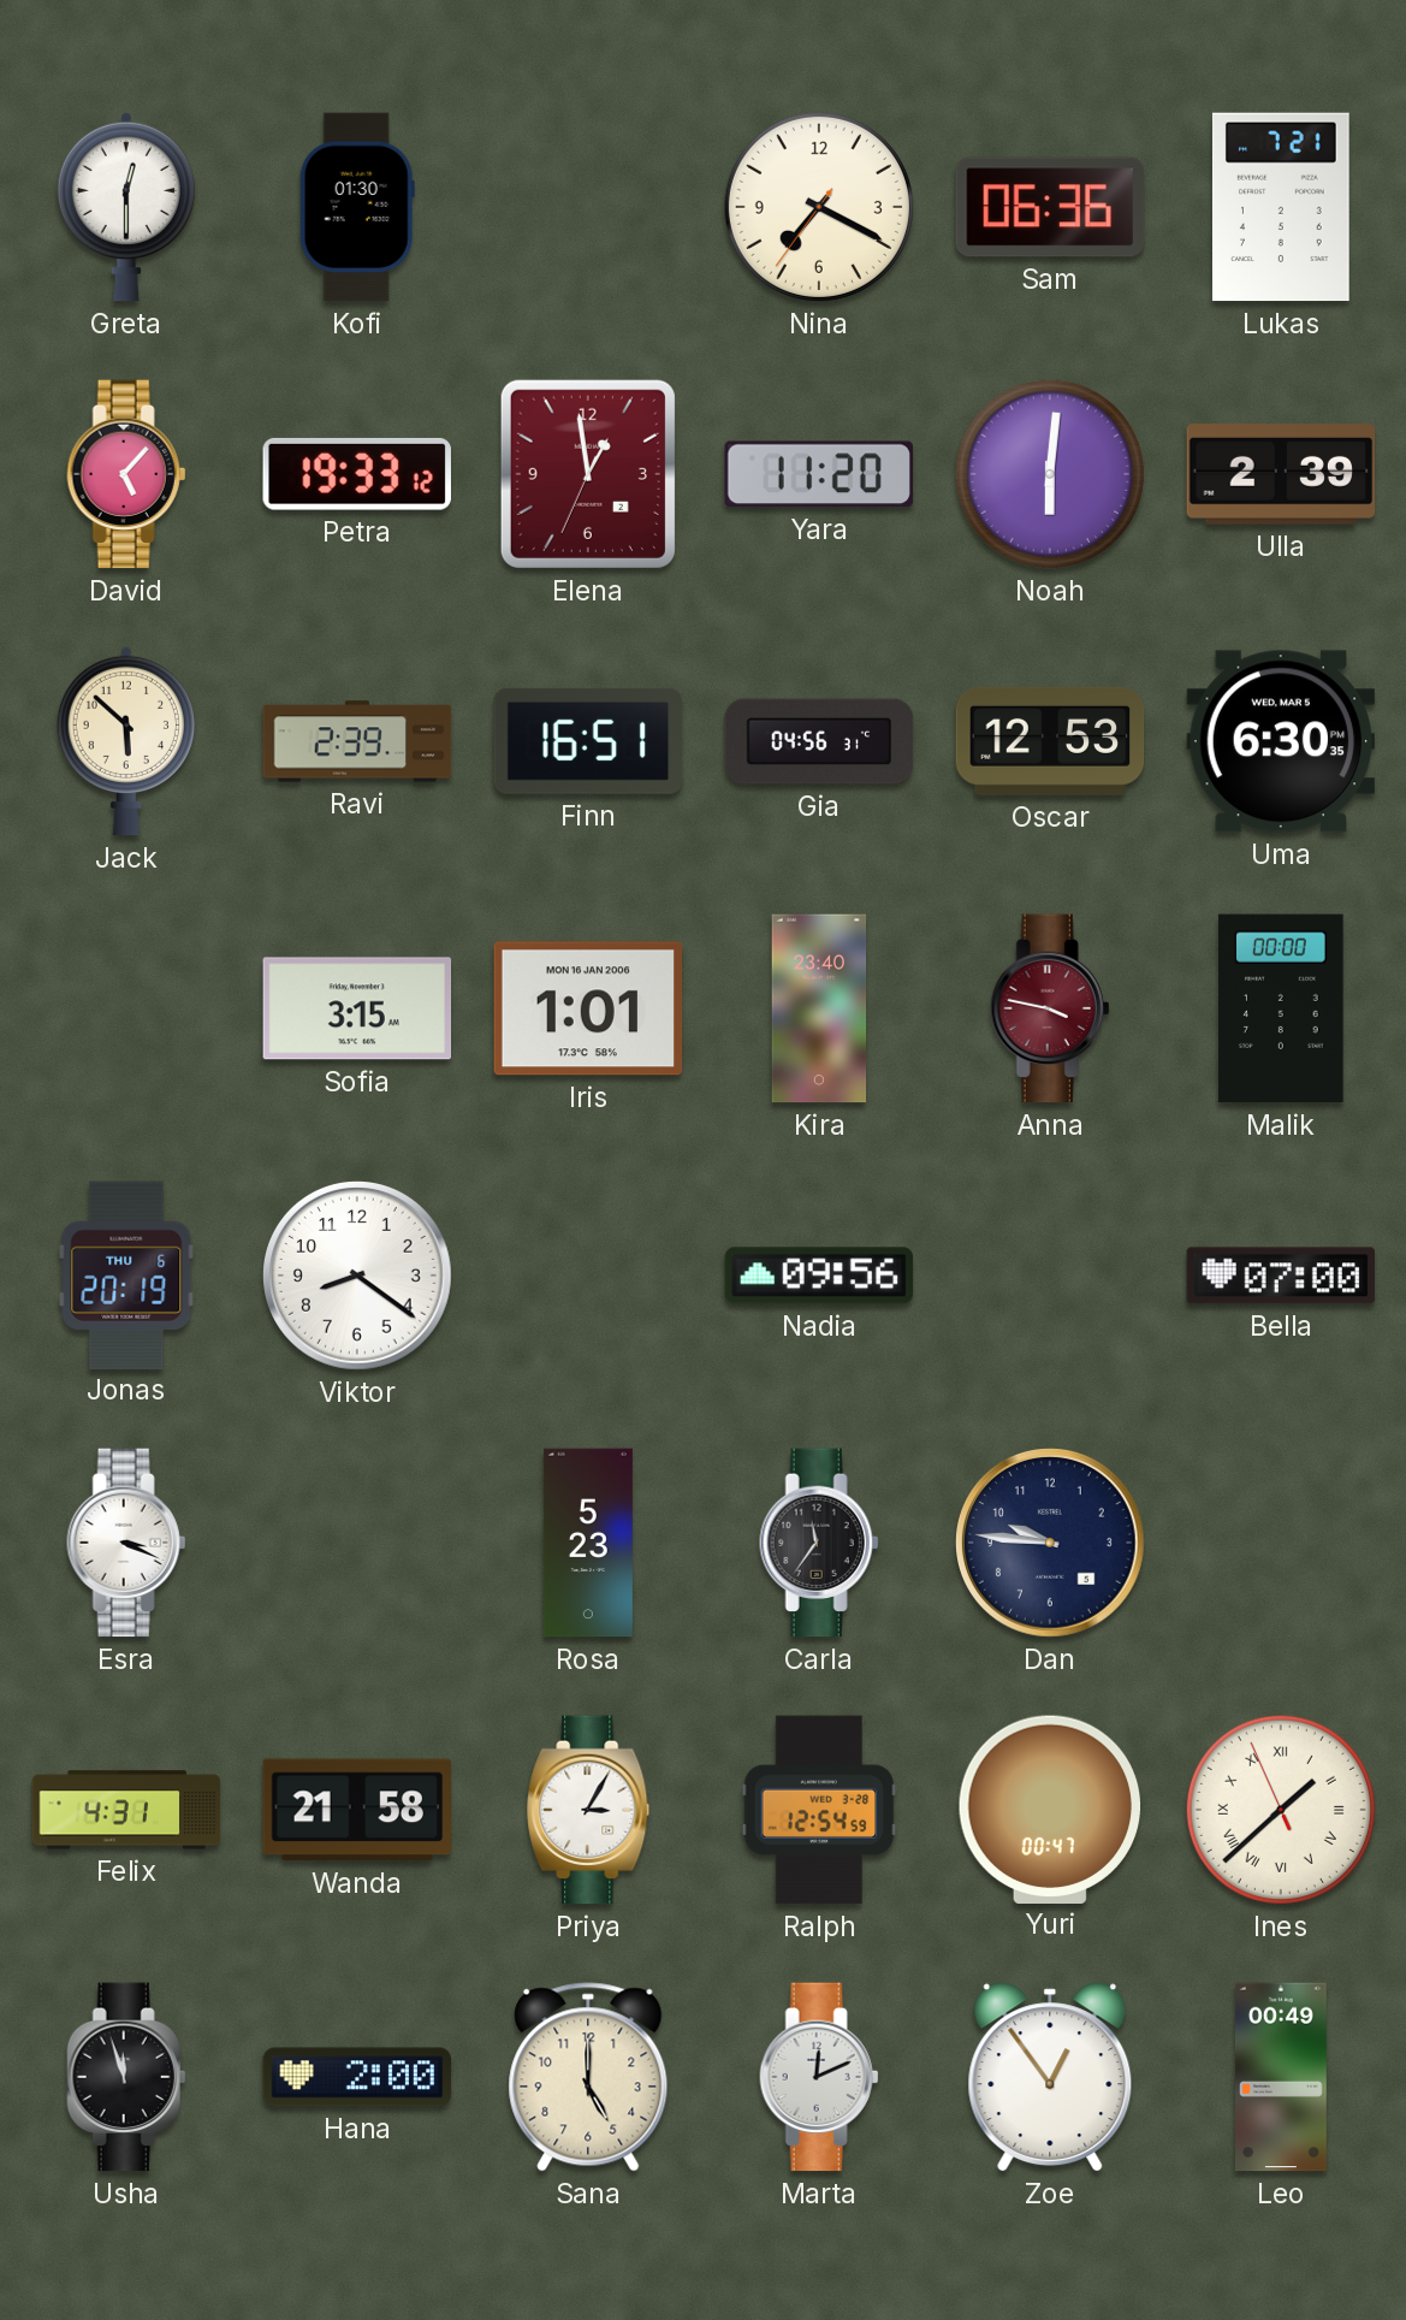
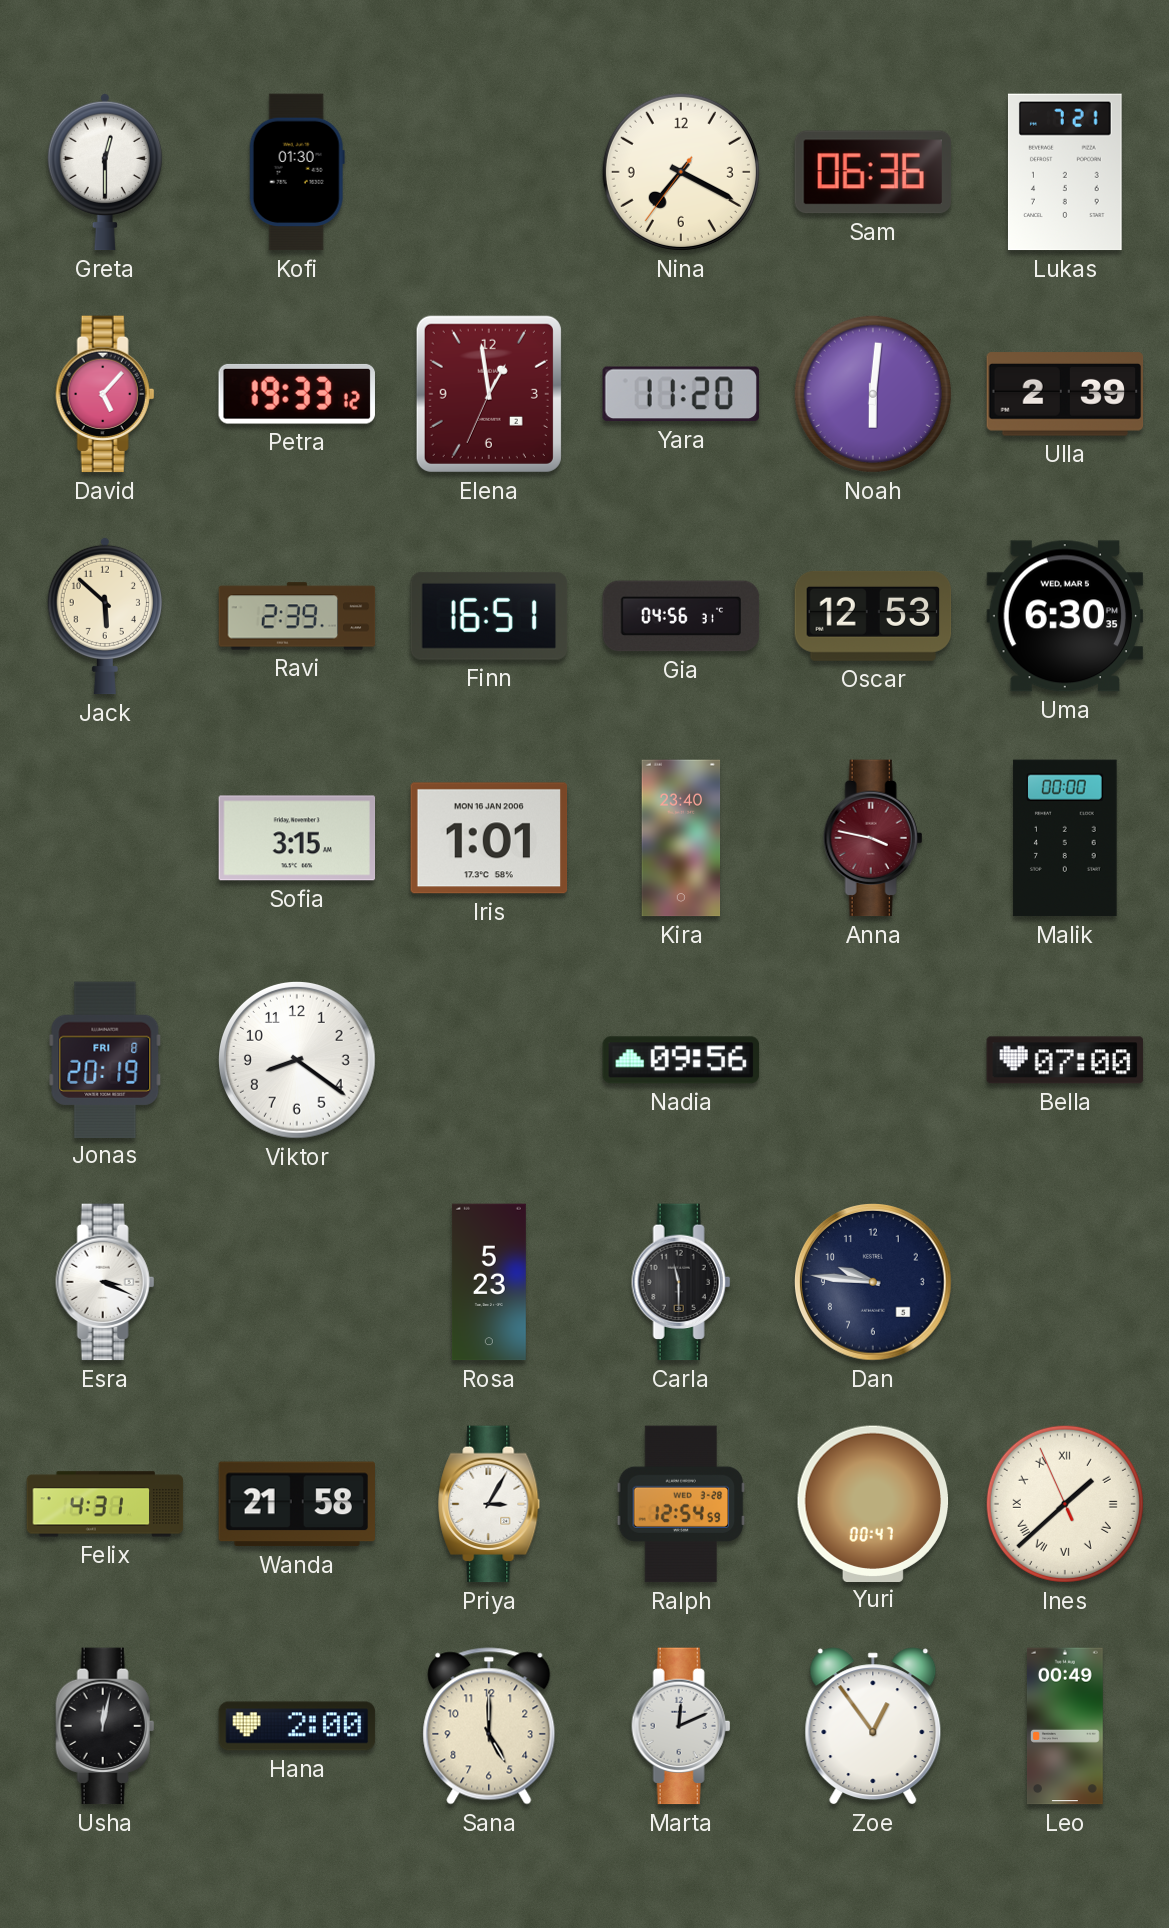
Jonas date: THU 6 -> FRI 8 (105, 1059)
Carla: 11:36 -> 11:30 (681, 1282)
Usha: 11:57 -> 12:02 (105, 1726)
